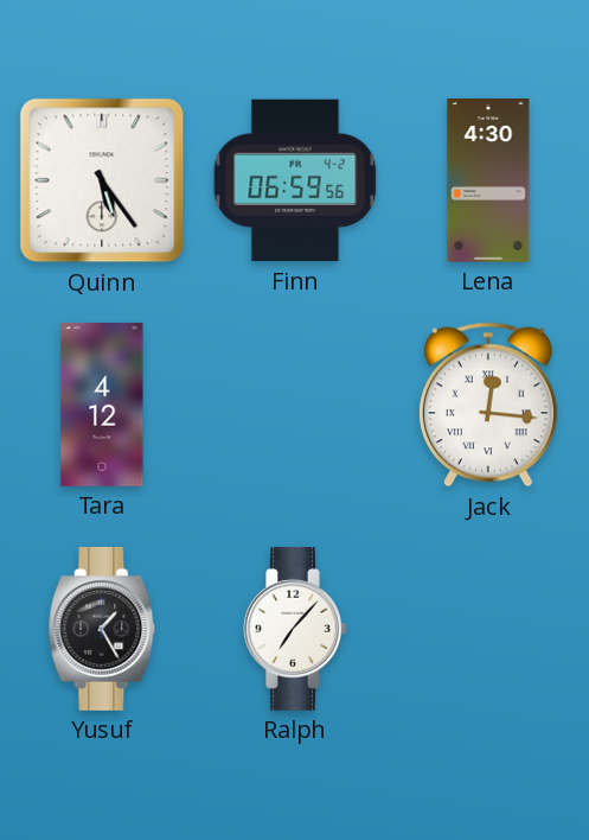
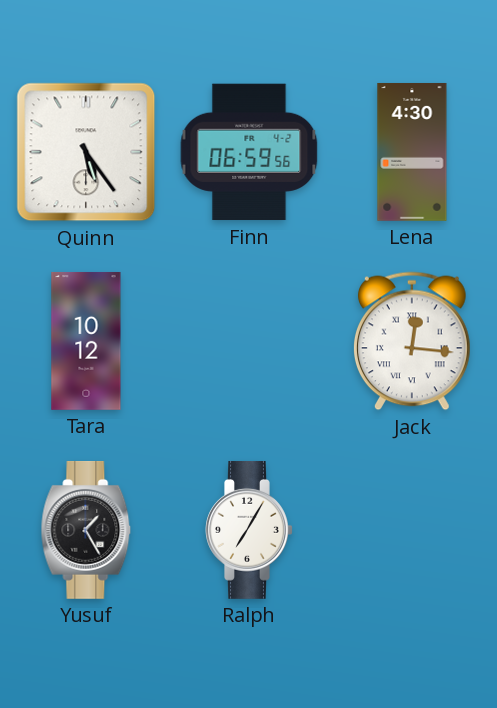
Tara: 4:12 -> 10:12 (86, 341)
Ralph: 7:07 -> 7:05 (249, 530)
